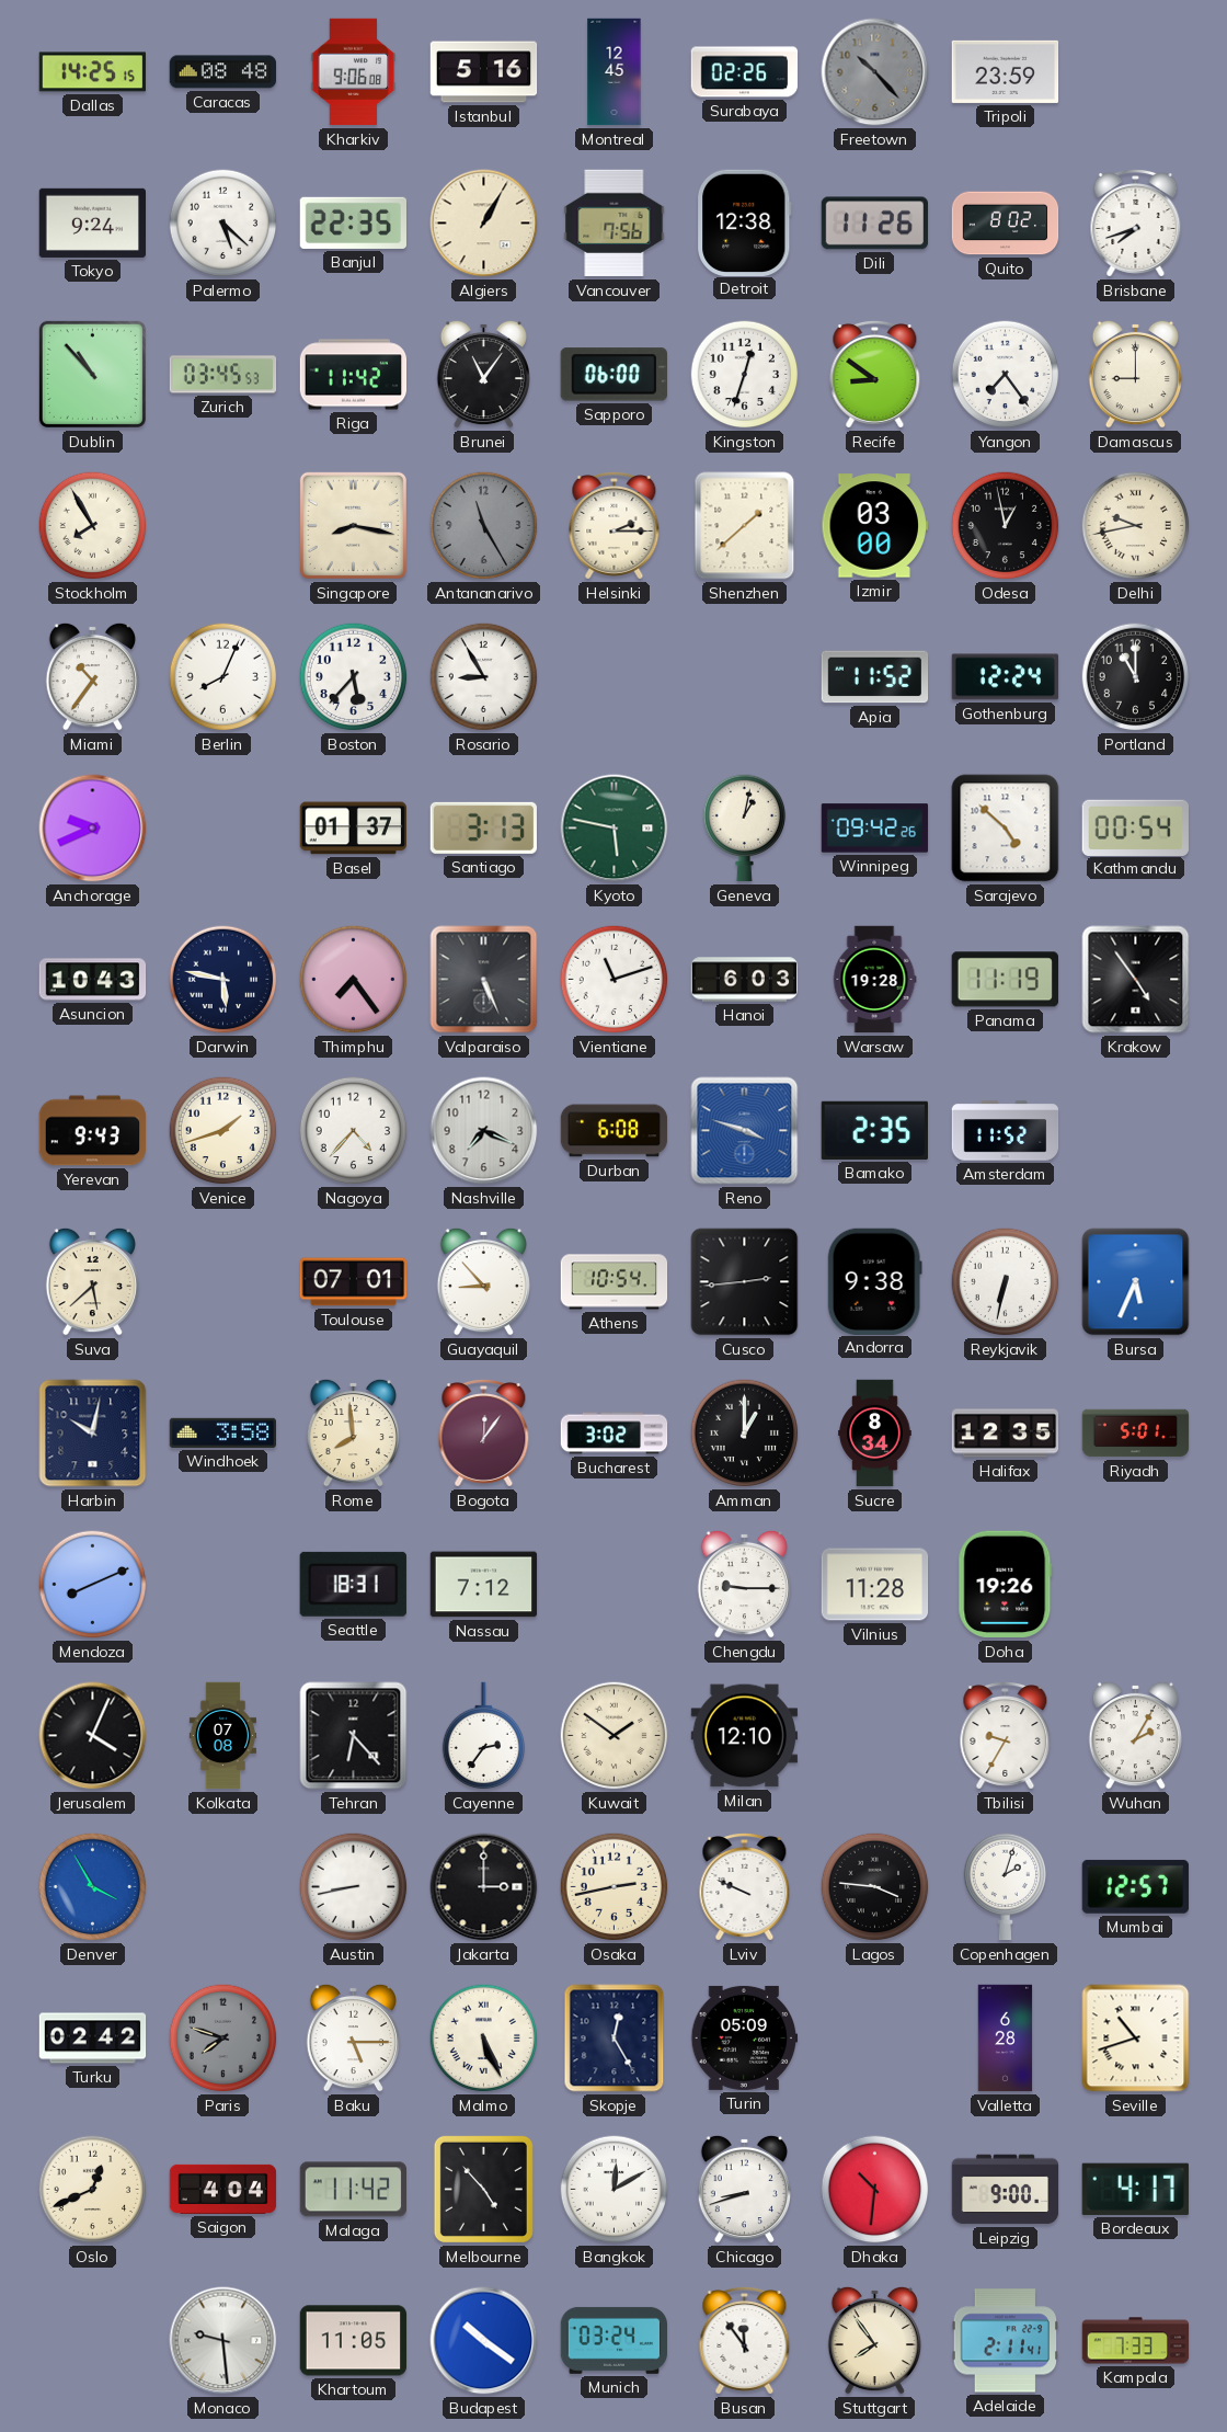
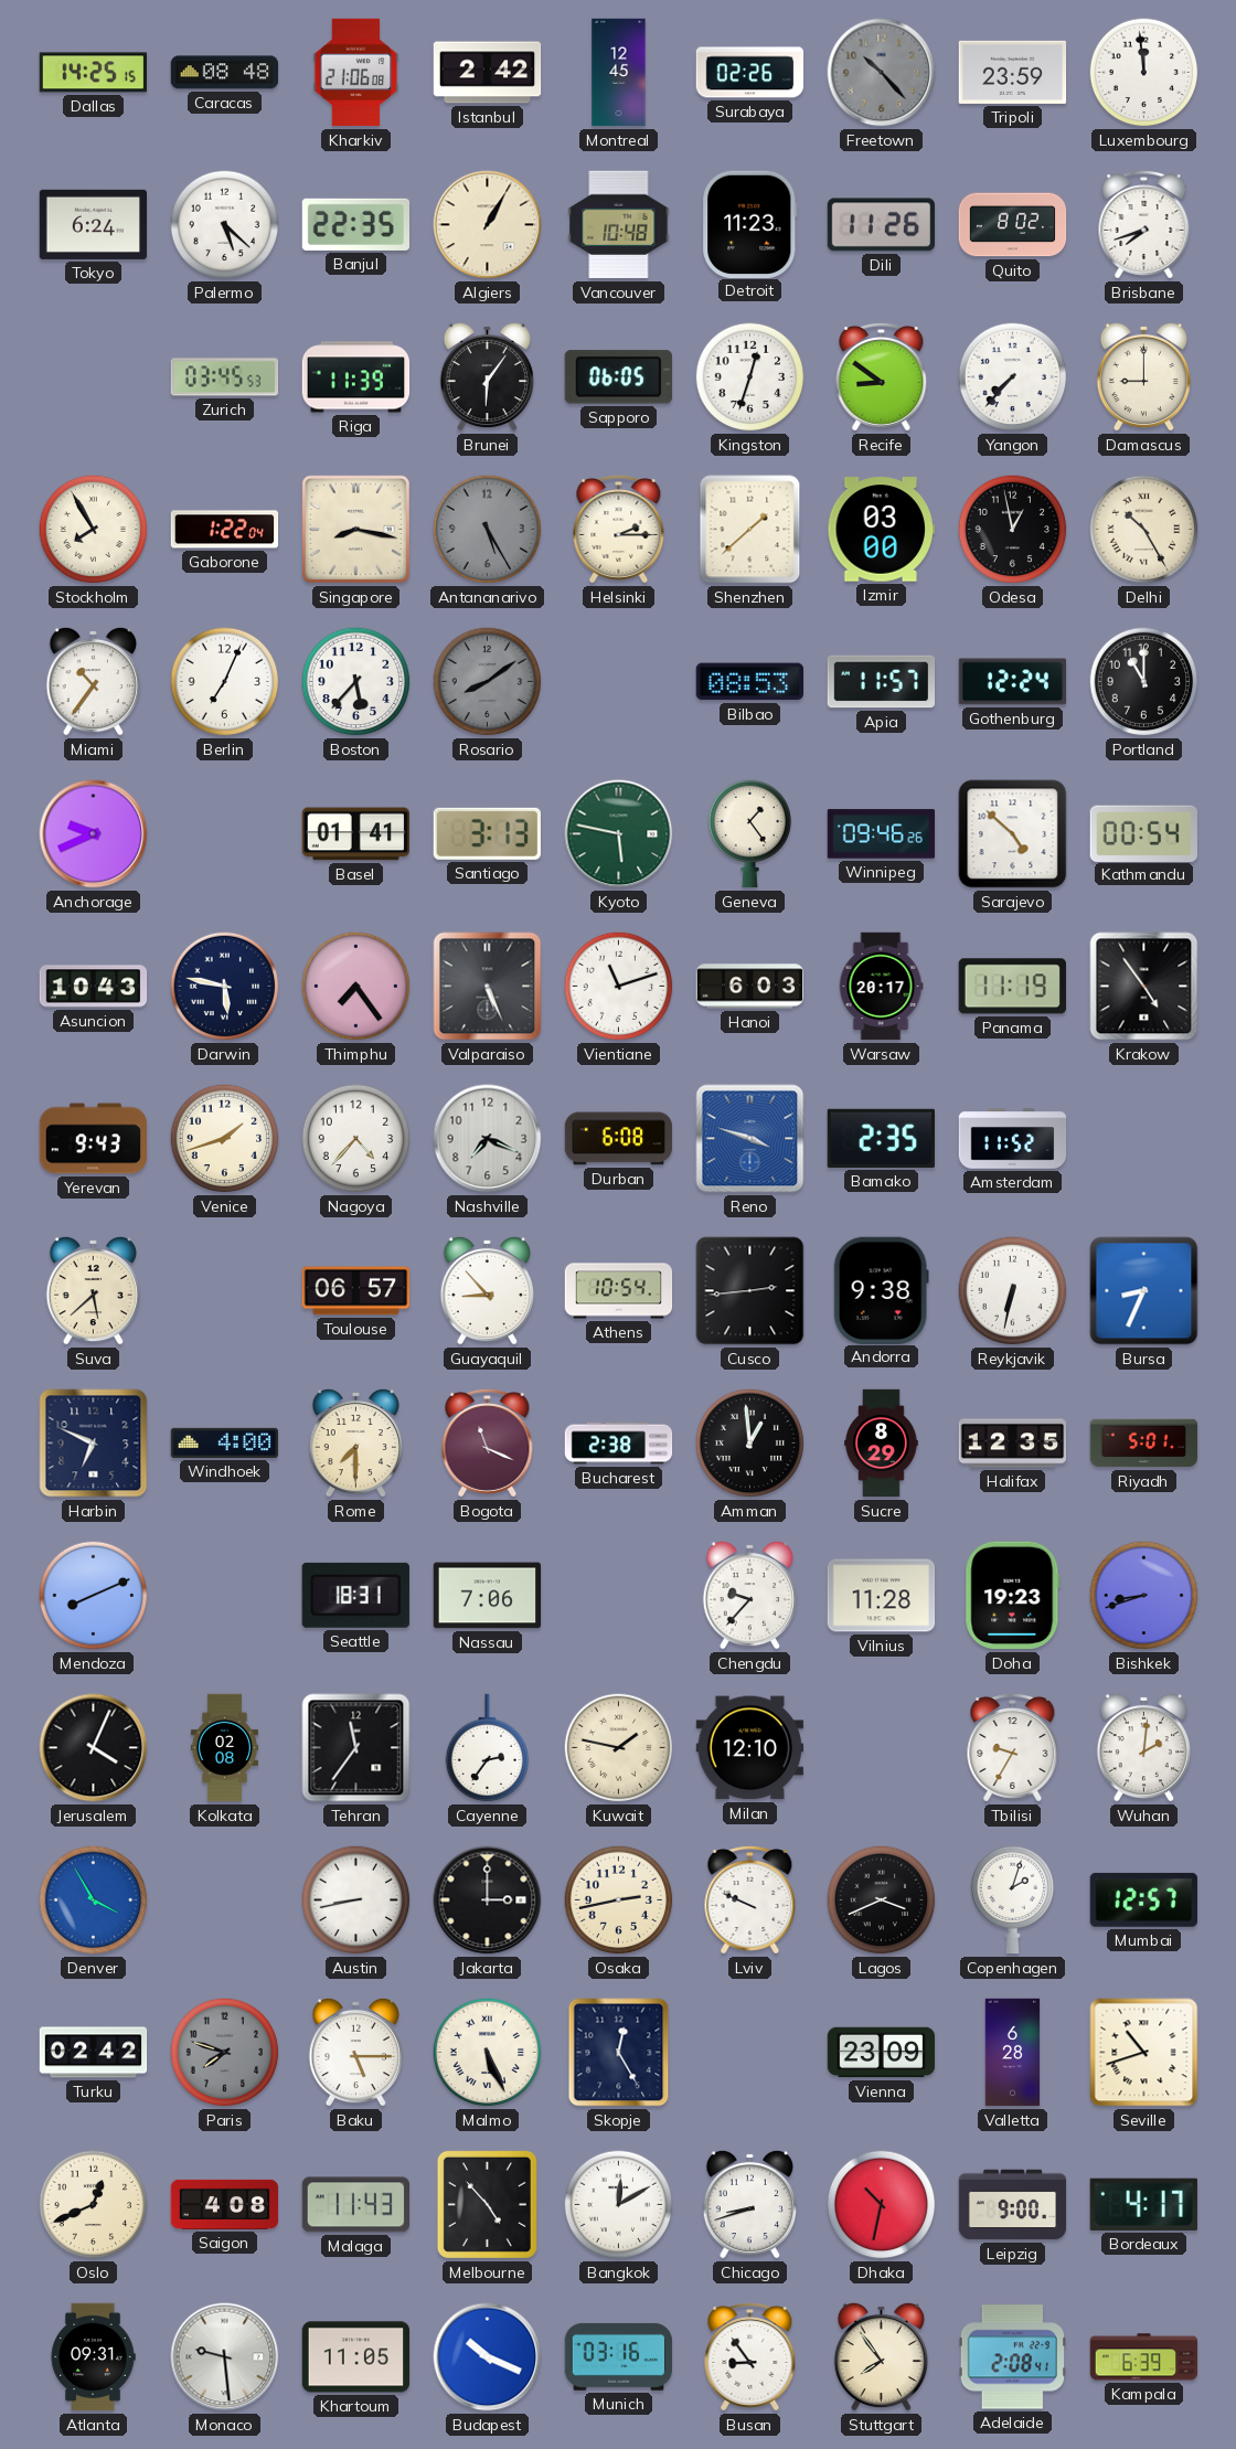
Kharkiv: 9:06 -> 21:06 (356, 73)
Istanbul: 5:16 -> 2:42 (488, 73)
Luxembourg: none -> 11:59 (1144, 73)
Tokyo: 9:24 -> 6:24 (94, 224)
Vancouver: 7:56 -> 10:48 (619, 225)
Detroit: 12:38 -> 11:23 (750, 224)
Dublin: 10:53 -> none (92, 374)
Riga: 11:42 -> 11:39 (356, 377)
Brunei: 11:06 -> 6:06 (487, 376)
Sapporo: 06:00 -> 06:05 (618, 377)
Yangon: 7:24 -> 7:37 (1013, 377)
Gaborone: none -> 1:22 (225, 530)
Antananarivo: 11:25 -> 5:25 (488, 530)
Delhi: 9:43 -> 10:25 (1144, 530)
Berlin: 8:04 -> 7:04 (225, 682)
Rosario: 8:55 -> 8:09 (488, 682)
Rosario dial: white -> grey (488, 682)
Bilbao: none -> 08:53 (749, 682)
Apia: 11:52 -> 11:57 (882, 682)
Basel: 01:37 -> 01:41 (355, 834)
Geneva: 1:02 -> 1:24 (750, 834)
Winnipeg: 09:42 -> 09:46 (882, 834)
Warsaw: 19:28 -> 20:17 (881, 987)
Toulouse: 07:01 -> 06:57 (356, 1291)
Bursa: 5:34 -> 8:34 (1144, 1291)
Harbin: 10:02 -> 6:49 (94, 1444)
Windhoek: 3:58 -> 4:00 (225, 1442)
Rome: 7:59 -> 7:30 (355, 1442)
Bogota: 12:06 -> 11:19 (488, 1444)
Bucharest: 3:02 -> 2:38 (619, 1444)
Amman: 1:00 -> 12:59 (750, 1444)
Sucre: 8:34 -> 8:29 (882, 1444)
Nassau: 7:12 -> 7:06 (488, 1596)
Chengdu: 9:15 -> 9:37 (749, 1595)
Doha: 19:26 -> 19:23 (1013, 1596)
Bishkek: none -> 8:42 (1144, 1596)
Kolkata: 07:08 -> 02:08 (224, 1748)
Tehran: 6:23 -> 11:36 (356, 1748)
Kuwait: 1:51 -> 1:47 (619, 1748)
Wuhan: 2:05 -> 2:01 (1143, 1747)
Lagos: 3:46 -> 3:41 (882, 1900)
Turin: 05:09 -> none (745, 2037)
Vienna: none -> 23:09 (882, 2053)
Saigon: 4:04 -> 4:08 (225, 2204)
Malaga: 11:42 -> 11:43 (355, 2205)
Dhaka: 10:31 -> 10:32 (882, 2205)
Atlanta: none -> 09:31 (93, 2357)
Budapest: 10:21 -> 10:19 (488, 2357)
Munich: 03:24 -> 03:16 (619, 2356)
Busan: 11:54 -> 8:54 (750, 2357)
Adelaide: 2:11 -> 2:08 (1012, 2357)
Kampala: 7:33 -> 6:39 (1144, 2357)
